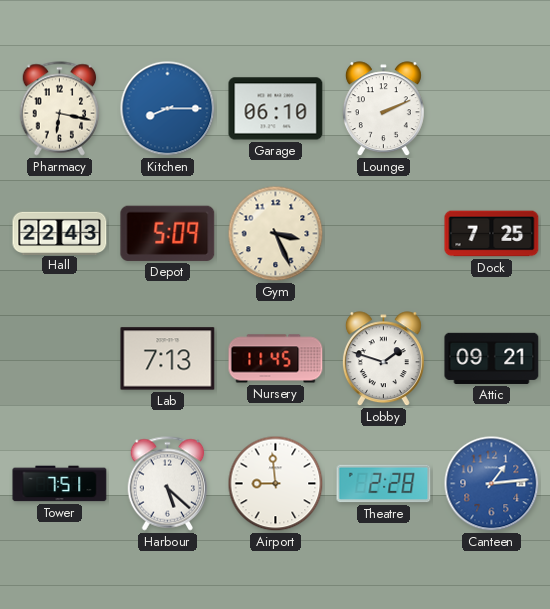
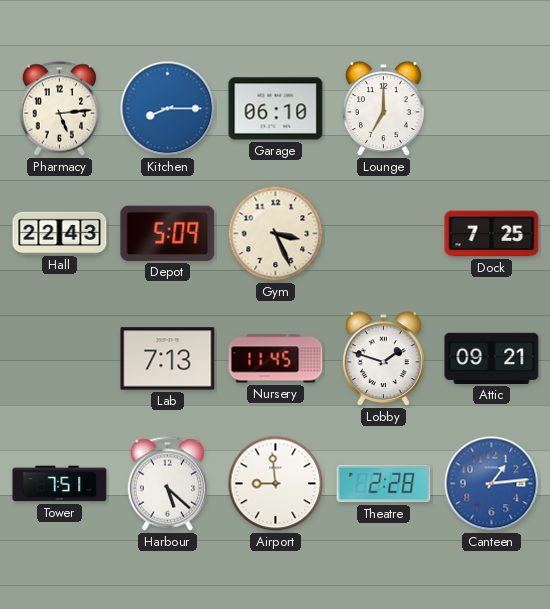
Pharmacy: 6:17 -> 5:14 (60, 109)
Lounge: 2:11 -> 7:00 (383, 109)
